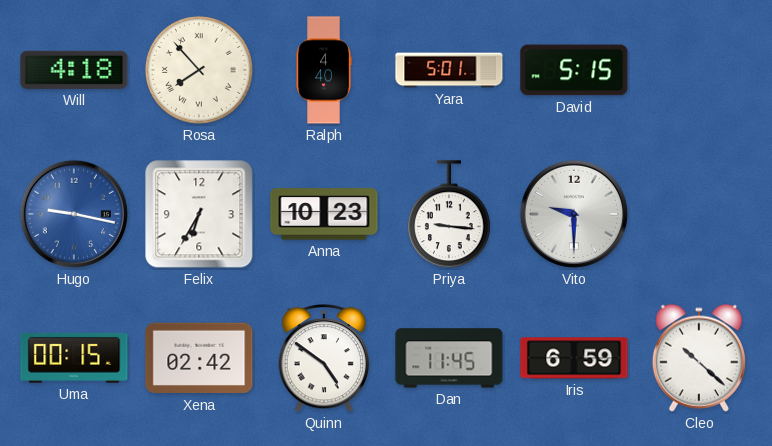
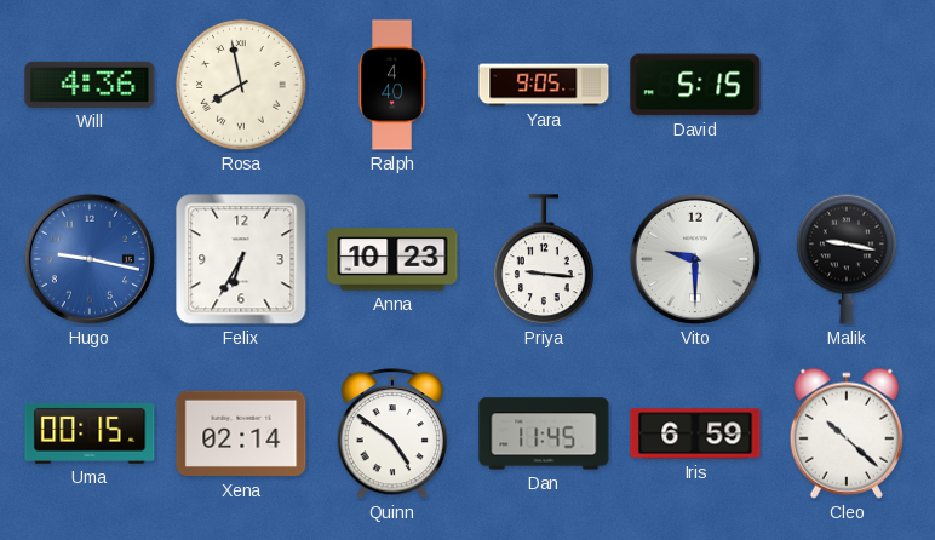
Will: 4:18 -> 4:36 (90, 85)
Rosa: 7:53 -> 7:58 (242, 86)
Yara: 5:01 -> 9:05 (544, 85)
Malik: none -> 9:17 (847, 259)
Xena: 02:42 -> 02:14 (241, 433)
